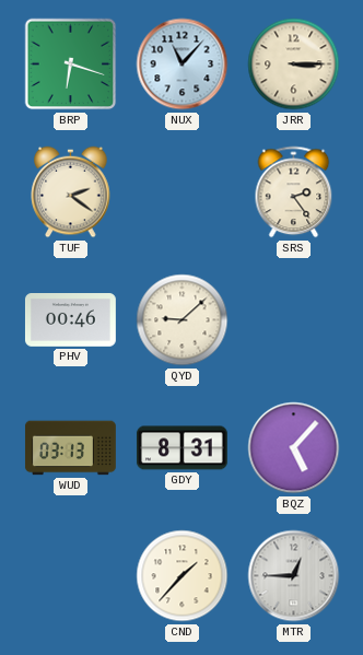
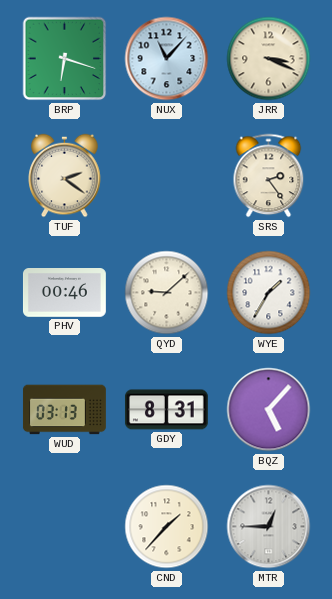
JRR: 3:15 -> 3:19 (269, 59)
WYE: none -> 1:35 (269, 293)
